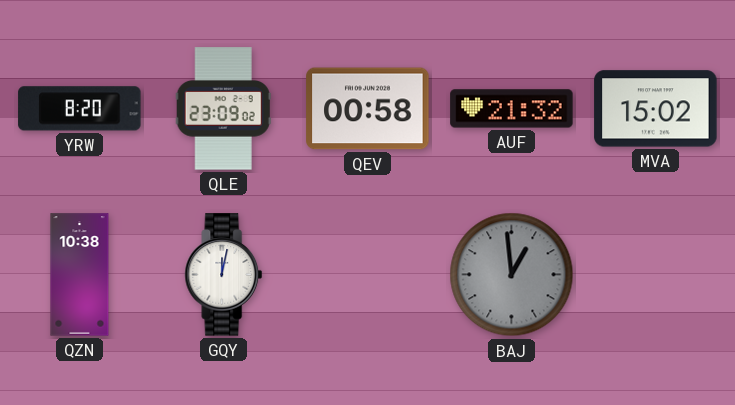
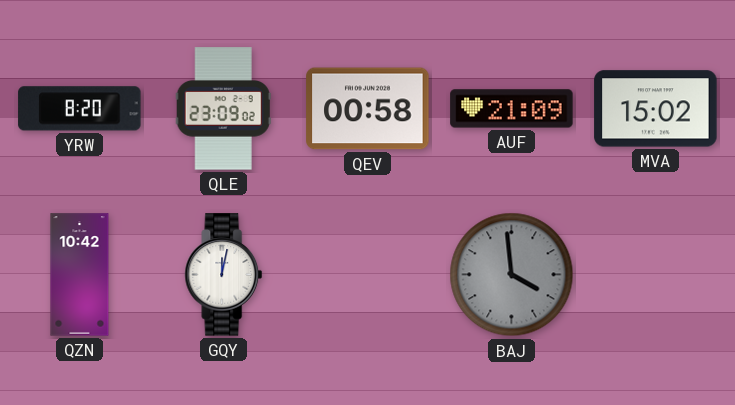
AUF: 21:32 -> 21:09 (512, 109)
QZN: 10:38 -> 10:42 (80, 275)
BAJ: 12:59 -> 3:59 (512, 275)
